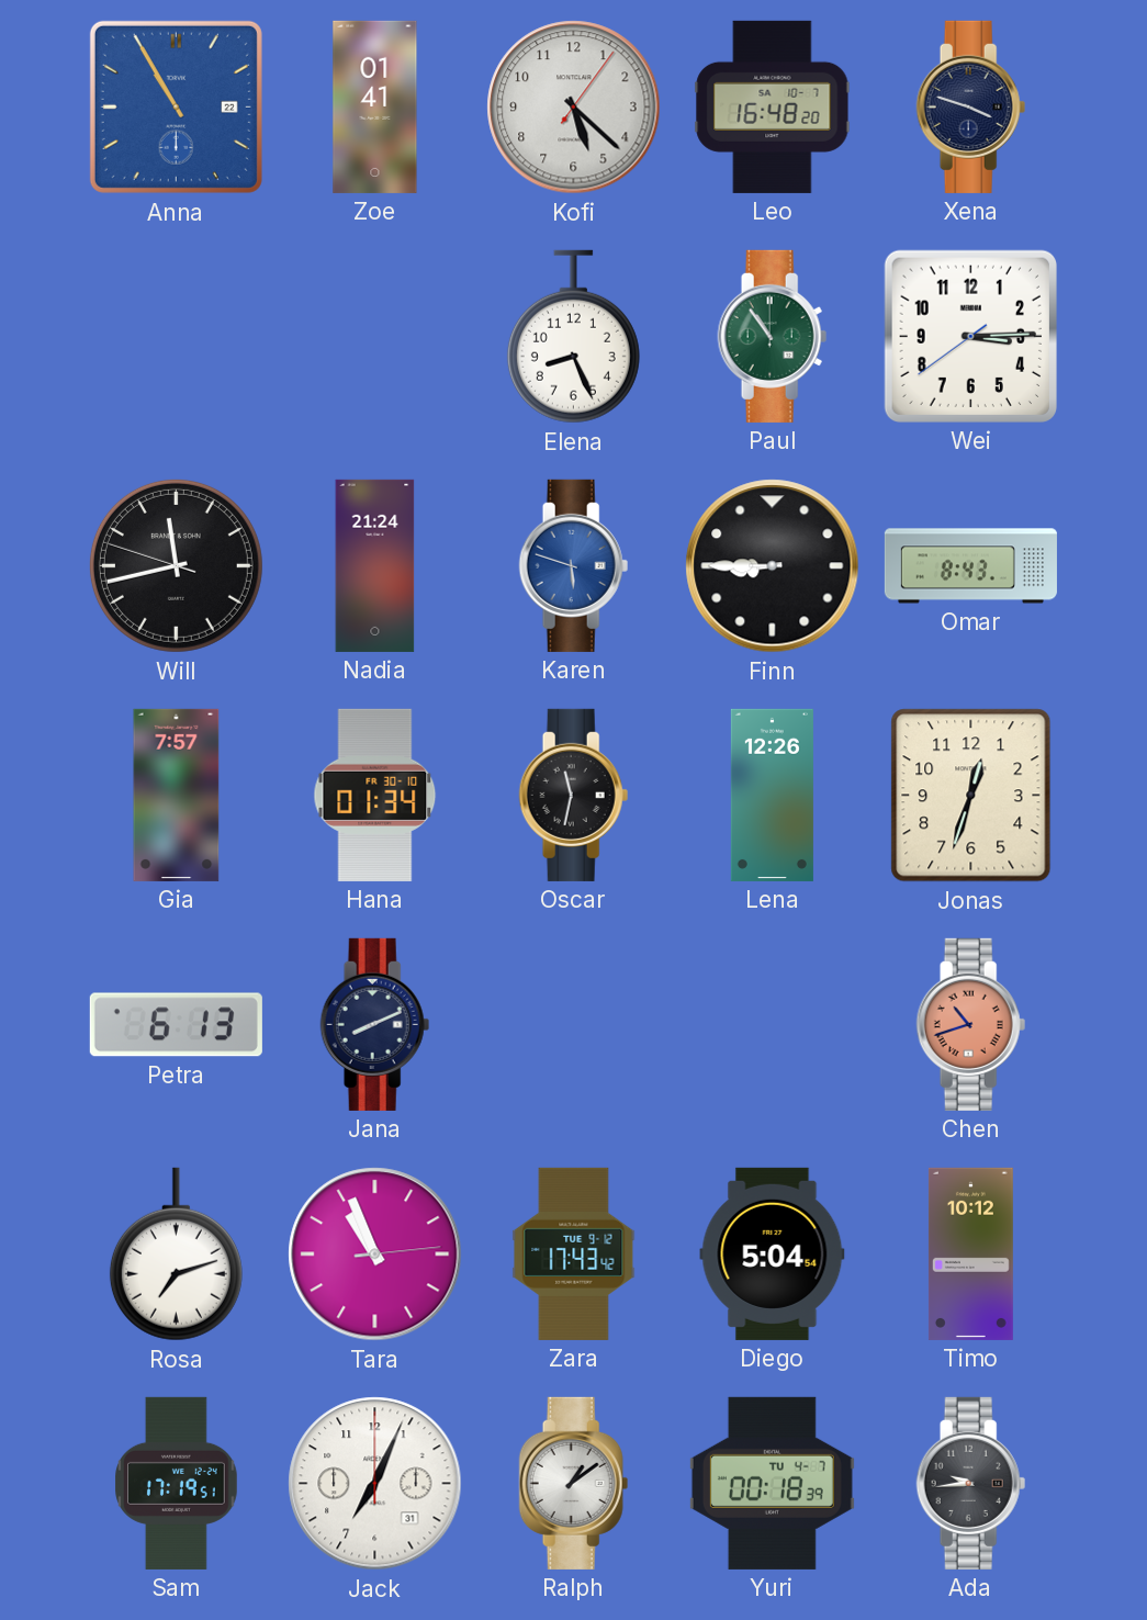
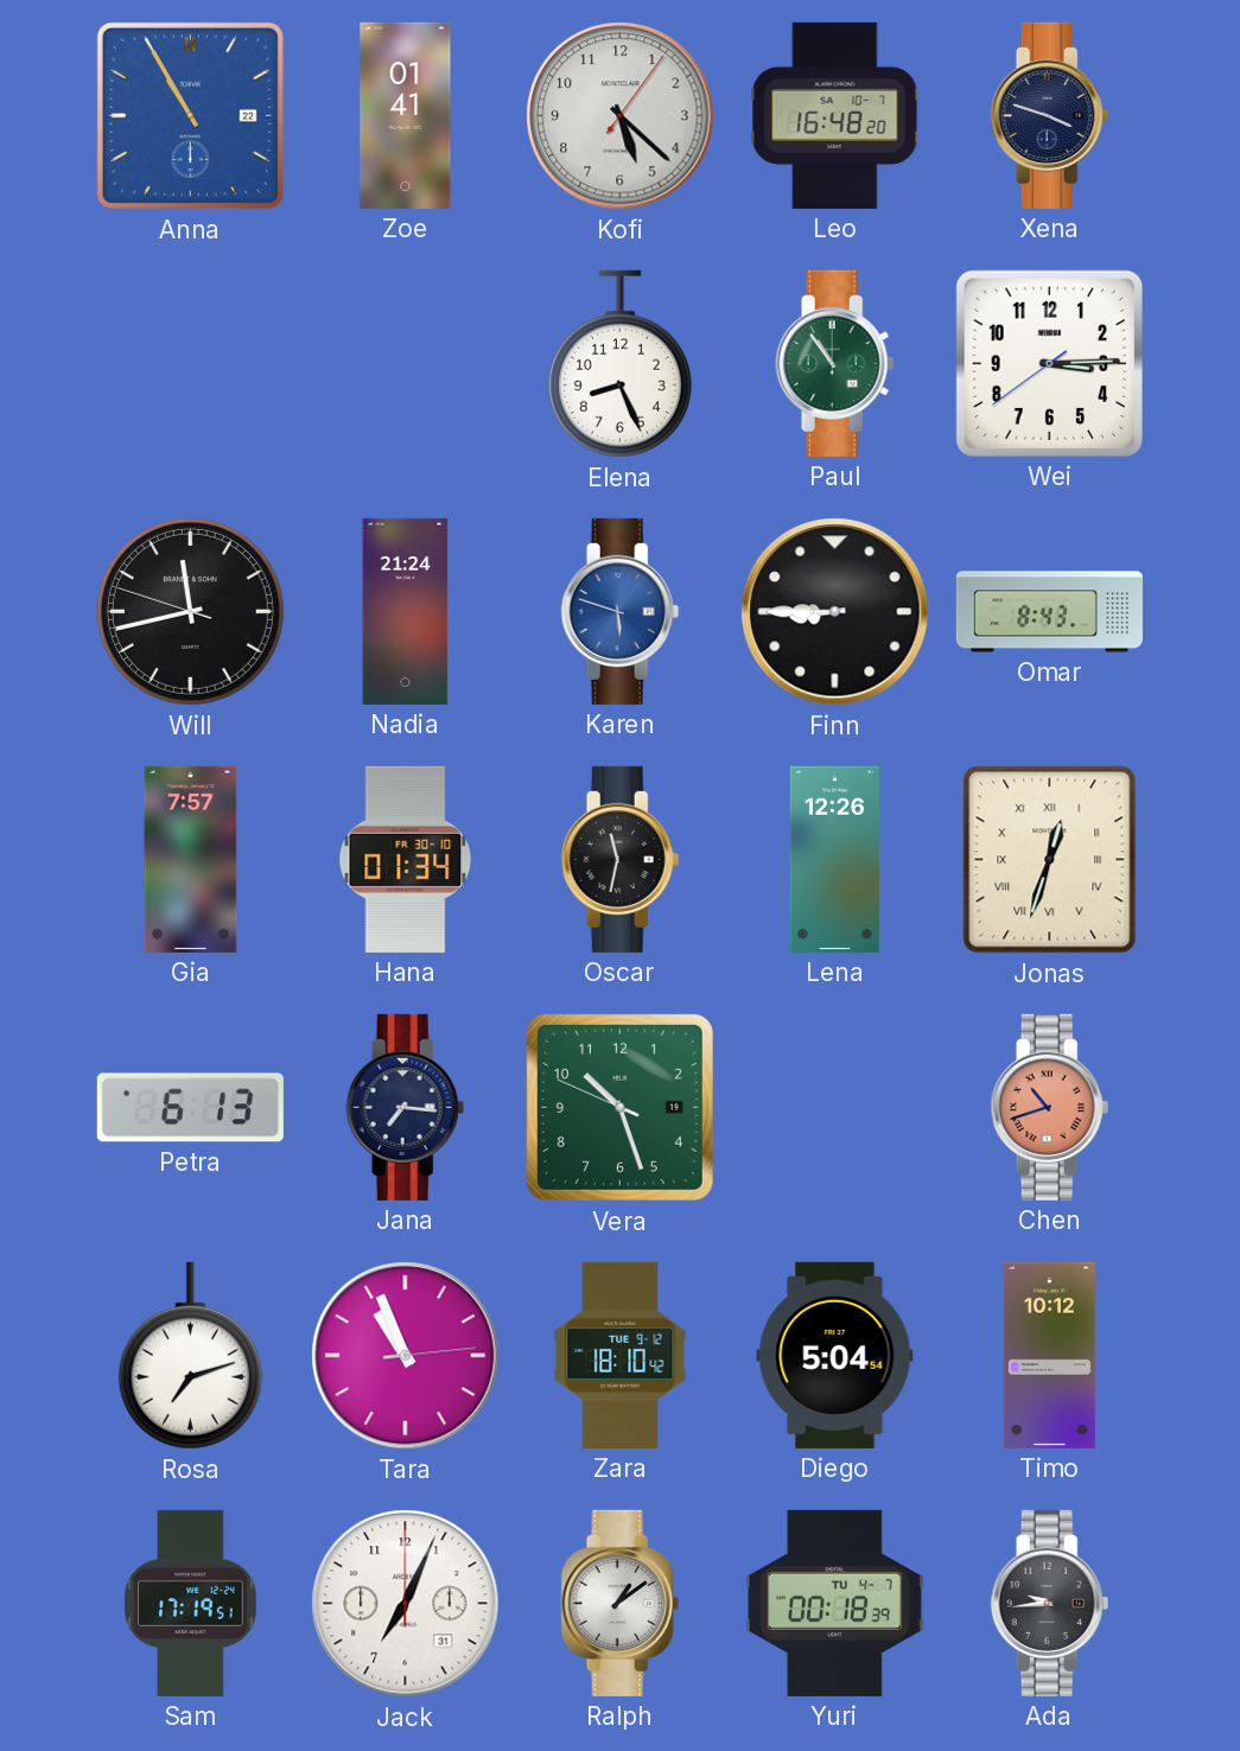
Jonas numerals: Arabic -> Roman (1050, 860)
Jana: 8:11 -> 7:16 (406, 1107)
Vera: none -> 10:26 (619, 1107)
Zara: 17:43 -> 18:10 (621, 1355)
